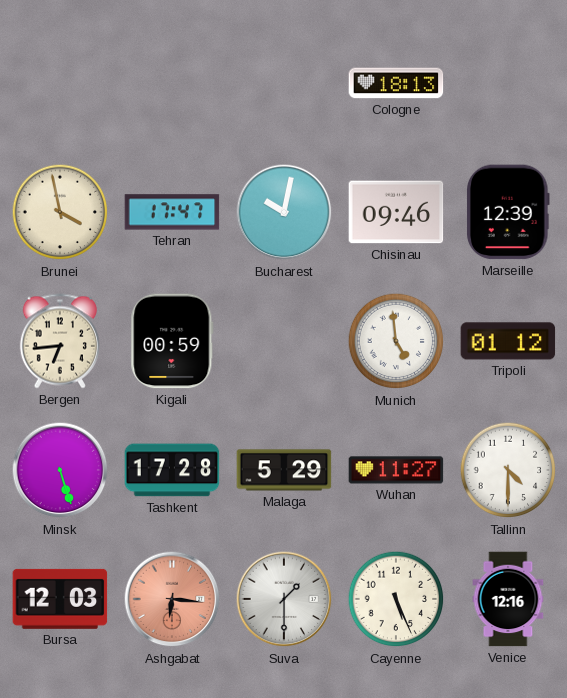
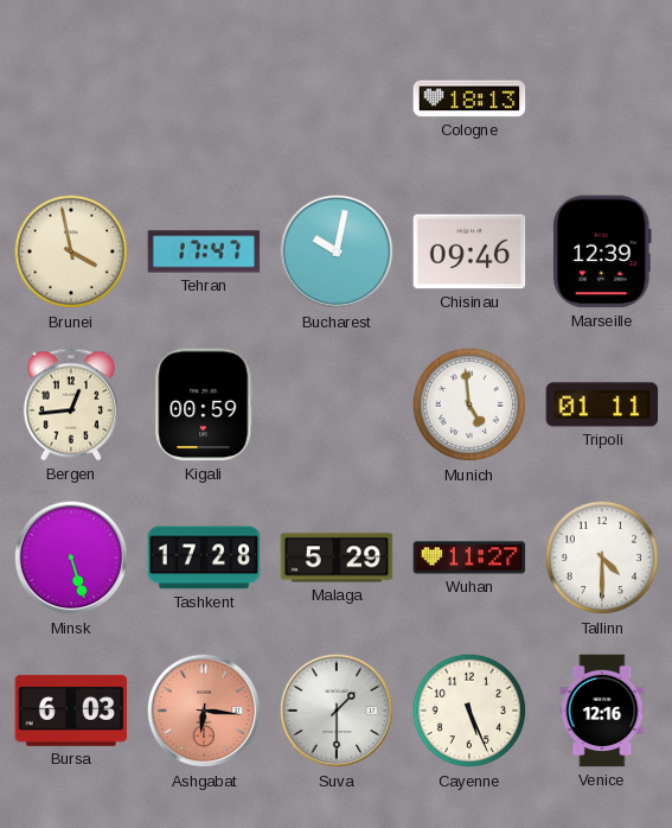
Bergen: 6:44 -> 12:44 (71, 405)
Tripoli: 01:12 -> 01:11 (602, 405)
Bursa: 12:03 -> 6:03 (71, 711)
